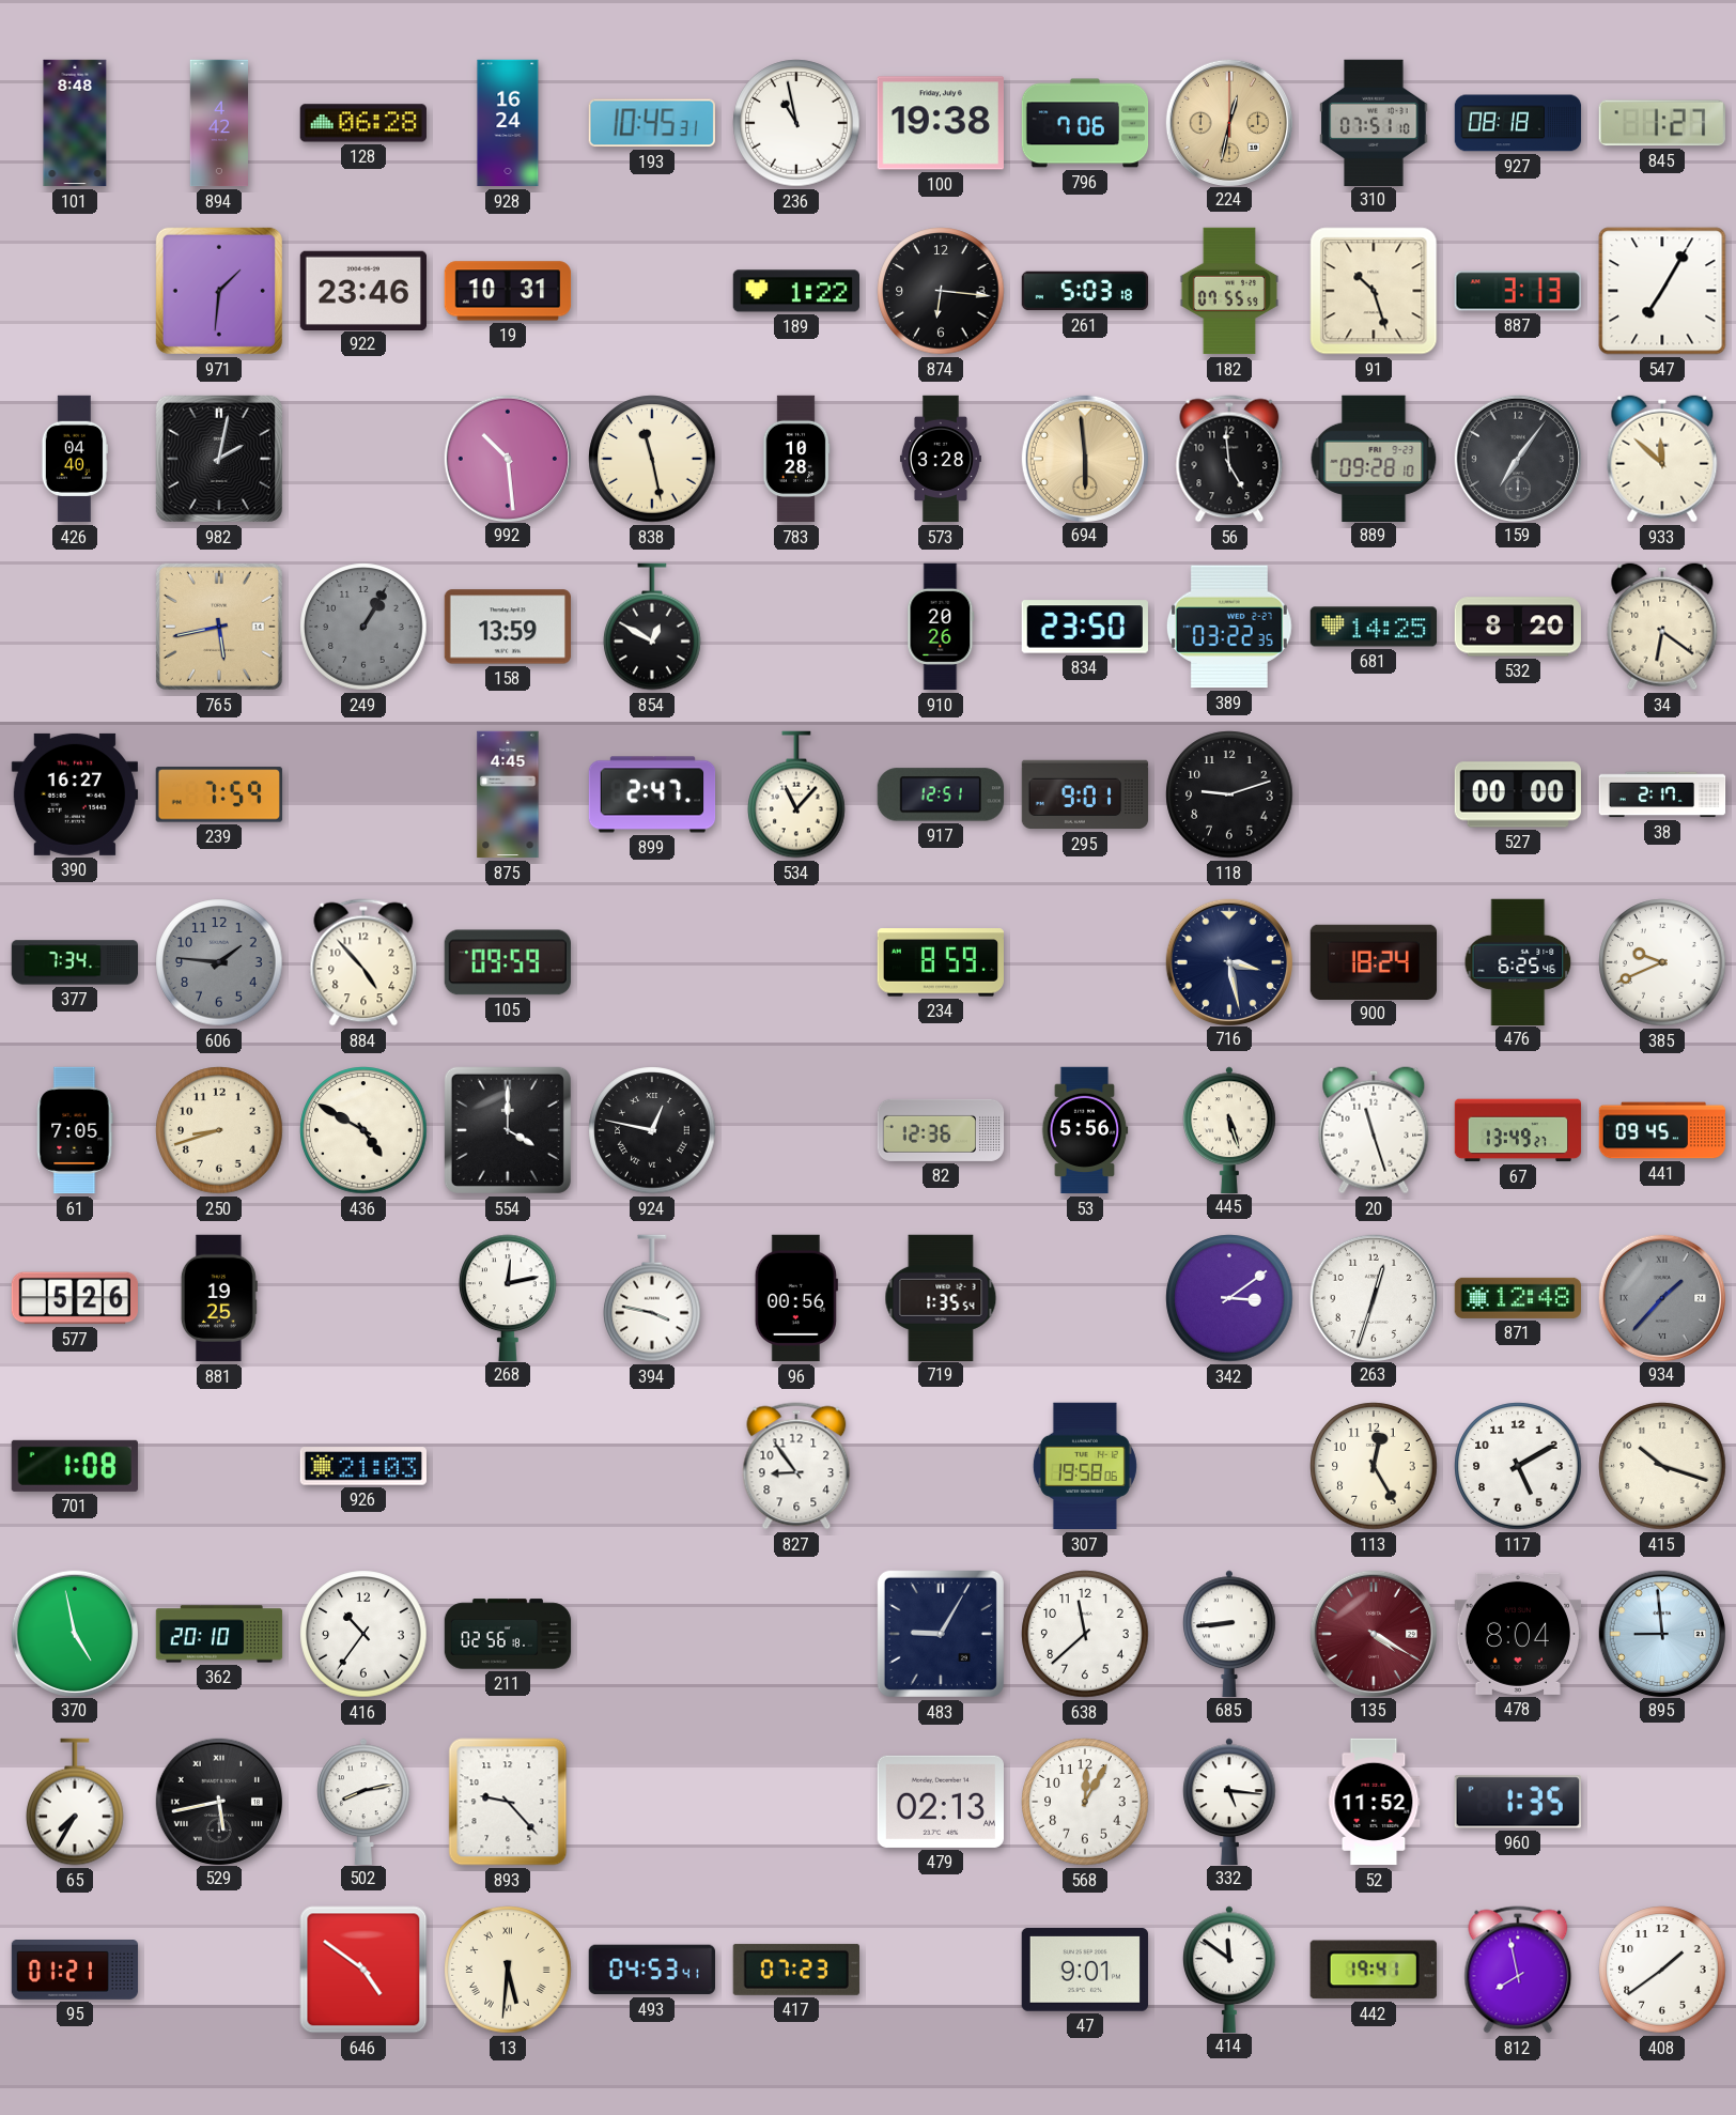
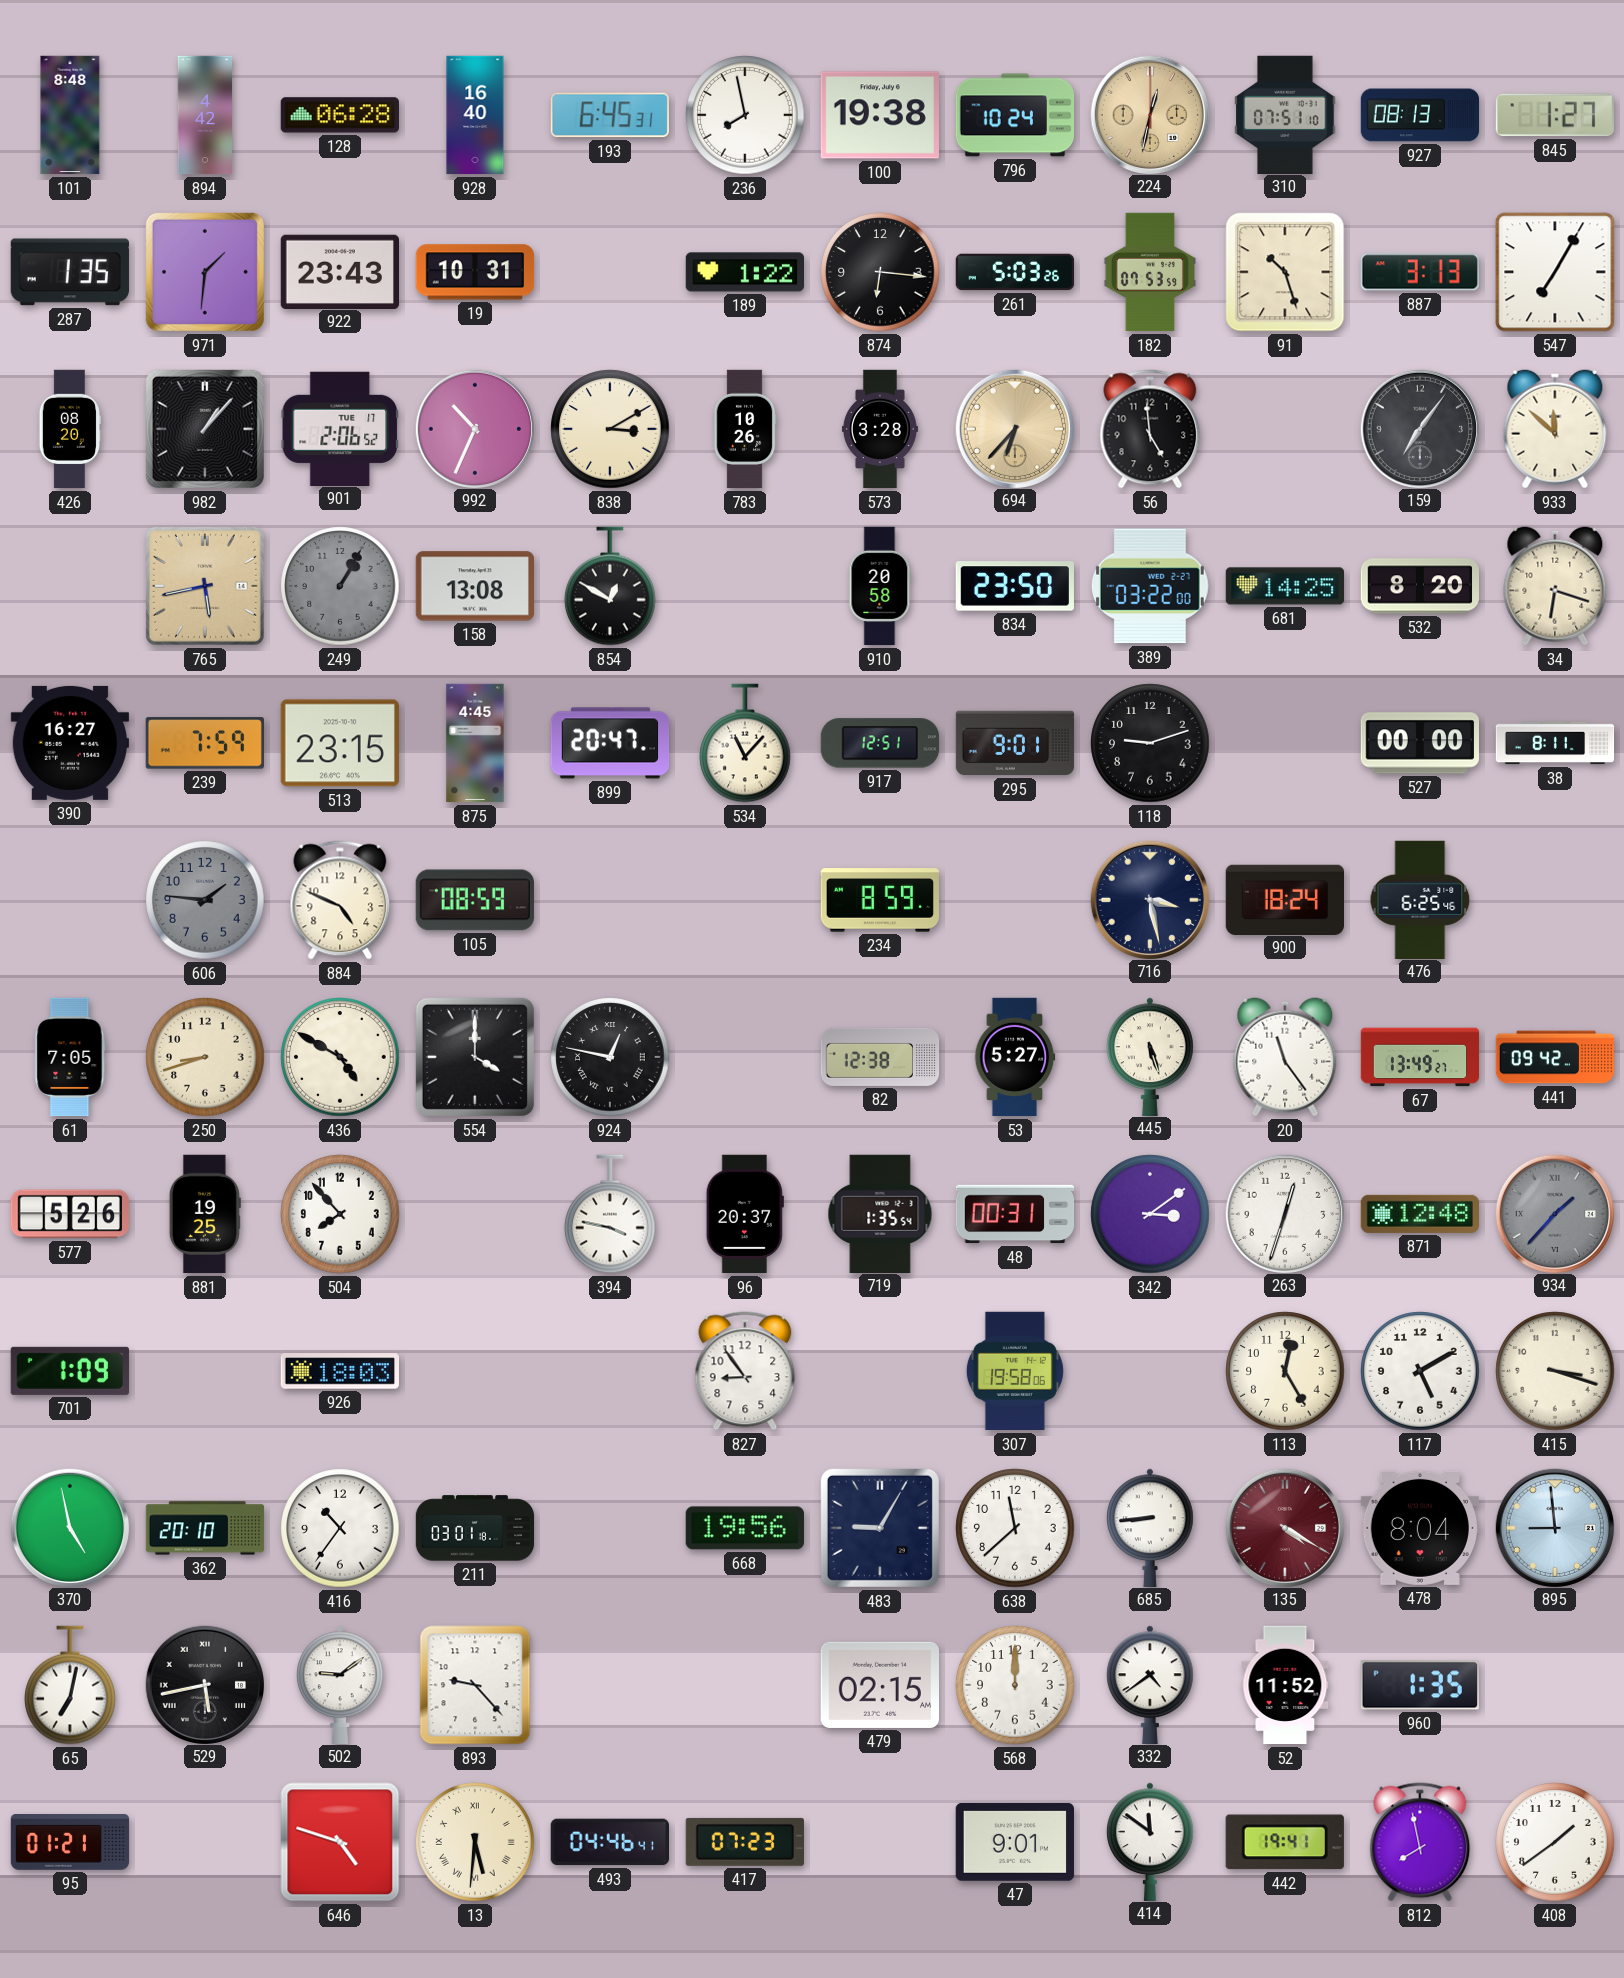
928: 16:24 -> 16:40 (475, 115)
193: 10:45 -> 6:45 (610, 115)
236: 10:58 -> 7:58 (745, 115)
796: 7:06 -> 10:24 (1015, 115)
927: 08:18 -> 08:13 (1420, 115)
287: none -> 1:35 (70, 272)
922: 23:46 -> 23:43 (339, 271)
261: 5:03:18 -> 5:03:26 (1015, 272)
182: 07:55 -> 07:53 (1149, 272)
426: 04:40 -> 08:20 (69, 429)
982: 2:02 -> 1:07 (205, 429)
901: none -> 2:06 (339, 428)
992: 10:29 -> 10:34 (474, 428)
838: 11:28 -> 3:10 (610, 429)
783: 10:28 -> 10:26 (745, 429)
694: 5:59 -> 6:37 (1014, 428)
889: 09:28 -> none (1374, 458)
158: 13:59 -> 13:08 (474, 586)
910: 20:26 -> 20:58 (880, 586)
389: 03:22:35 -> 03:22:00 (1150, 586)
34: 6:21 -> 6:18 (1555, 586)
513: none -> 23:15 (340, 743)
899: 2:47 -> 20:47 (610, 743)
38: 2:17 -> 8:11 (1555, 743)
377: 7:34 -> none (75, 962)
884: 4:53 -> 4:49 (340, 900)
105: 09:59 -> 08:59 (475, 900)
385: 9:41 -> none (1662, 962)
82: 12:36 -> 12:38 (880, 1057)
53: 5:56 -> 5:27 (1015, 1057)
20: 11:27 -> 11:24 (1285, 1057)
441: 09:45 -> 09:42 (1555, 1057)
504: none -> 7:53 (340, 1214)
268: 12:13 -> none (508, 1297)
96: 00:56 -> 20:37 (745, 1214)
48: none -> 00:31 (1015, 1214)
701: 1:08 -> 1:09 (70, 1371)
926: 21:03 -> 18:03 (339, 1371)
415: 10:18 -> 3:18 (1555, 1371)
211: 02:56 -> 03:01 (475, 1528)
668: none -> 19:56 (745, 1528)
65: 7:35 -> 7:02 (70, 1685)
502: 8:13 -> 9:09 (341, 1684)
479: 02:13 -> 02:15 (879, 1685)
568: 12:05 -> 12:00 (1015, 1685)
332: 5:16 -> 4:39 (1151, 1684)
646: 4:51 -> 4:48 (340, 1842)
493: 04:53 -> 04:46 (609, 1842)
